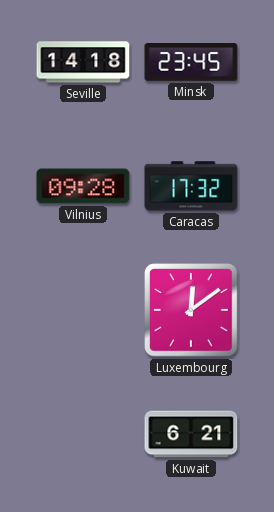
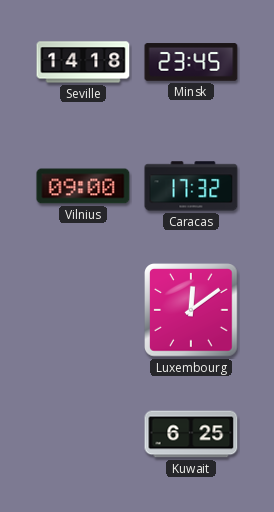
Vilnius: 09:28 -> 09:00 (83, 186)
Kuwait: 6:21 -> 6:25 (191, 434)
